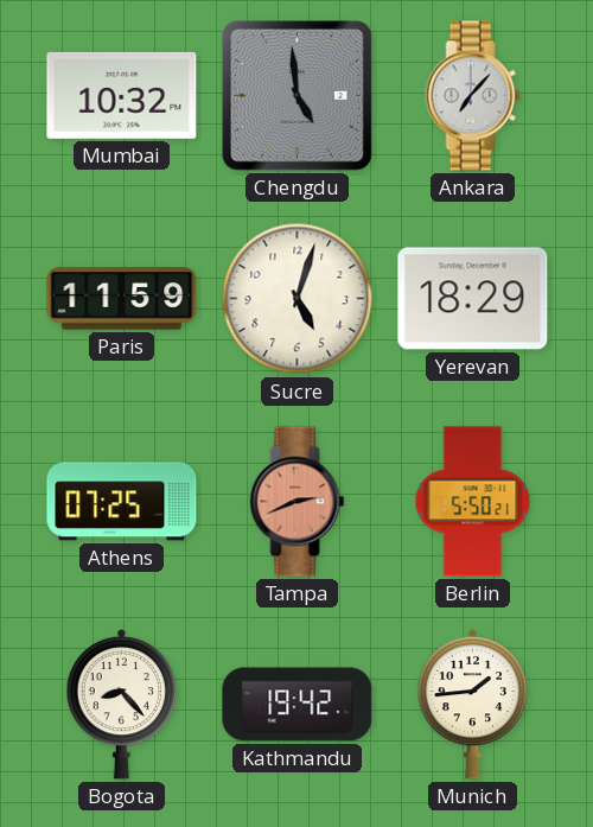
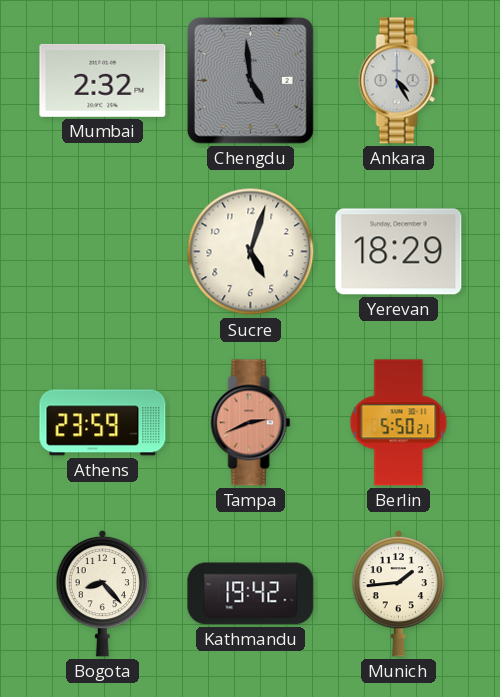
Mumbai: 10:32 -> 2:32 (103, 80)
Ankara: 7:07 -> 4:25 (399, 81)
Paris: 11:59 -> none (122, 299)
Athens: 07:25 -> 23:59 (103, 423)
